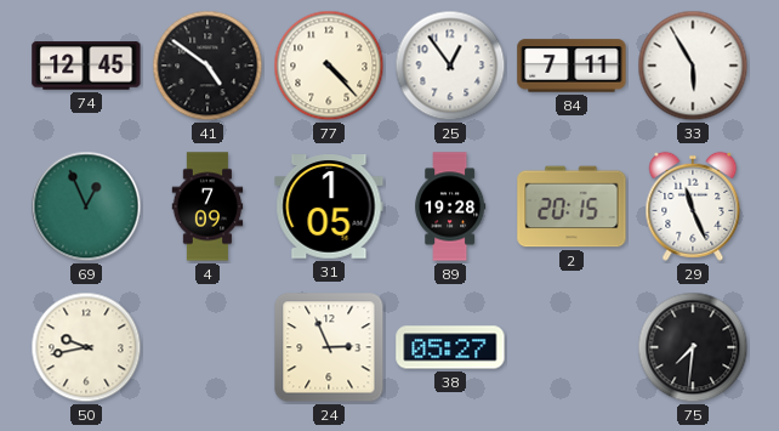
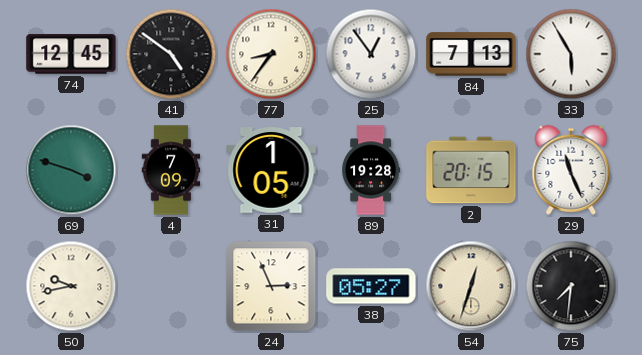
77: 4:23 -> 8:36 (271, 54)
84: 7:11 -> 7:13 (471, 54)
69: 12:56 -> 3:48 (71, 170)
54: none -> 12:33 (471, 286)
